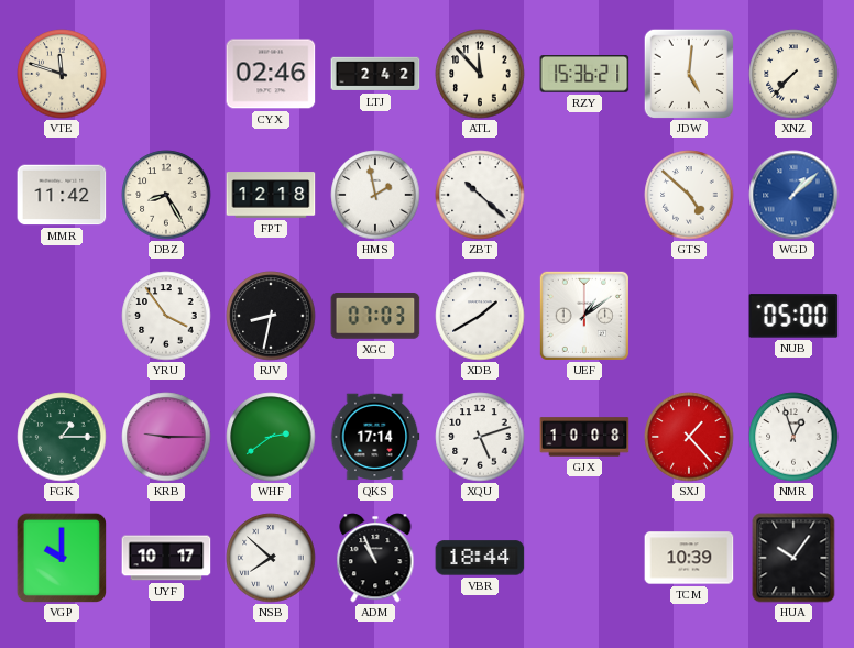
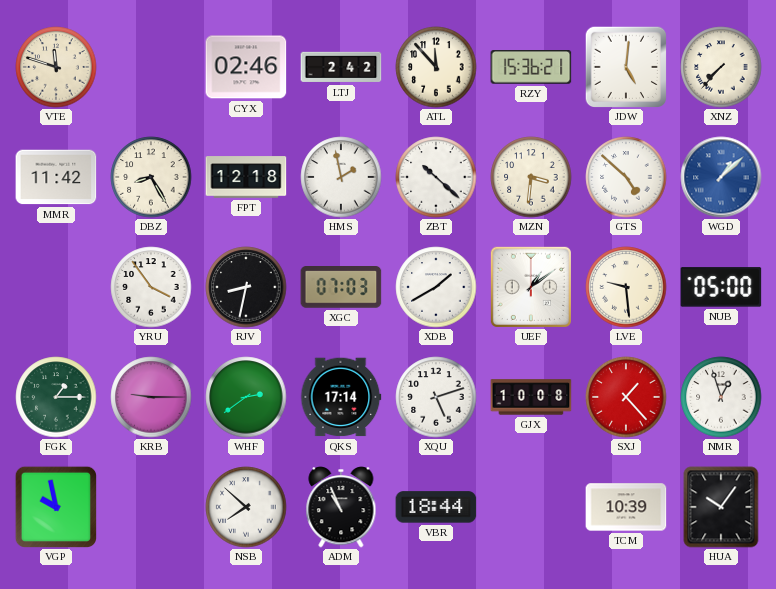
MZN: none -> 3:31 (531, 177)
LVE: none -> 9:29 (626, 287)
VGP: 10:00 -> 9:58 (55, 506)
UYF: 10:17 -> none (166, 558)
